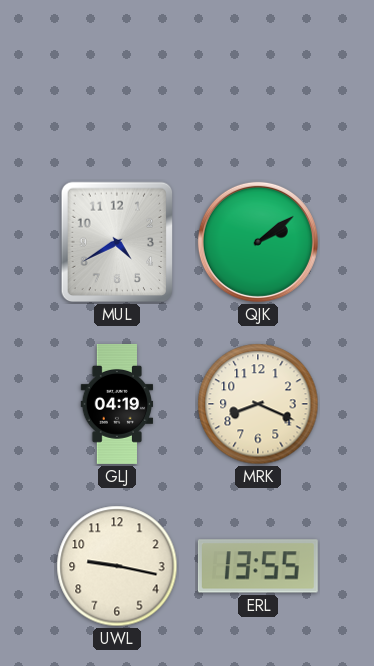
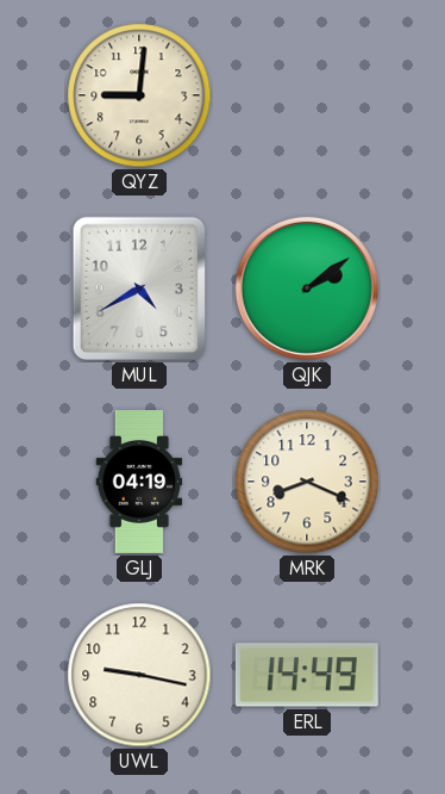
QYZ: none -> 9:01 (139, 95)
ERL: 13:55 -> 14:49 (307, 675)
